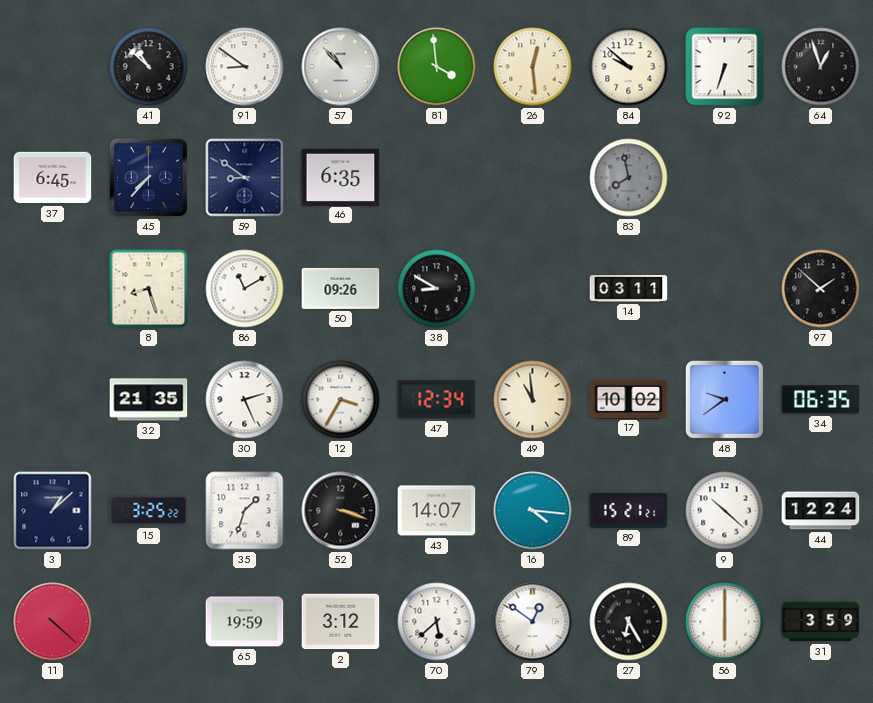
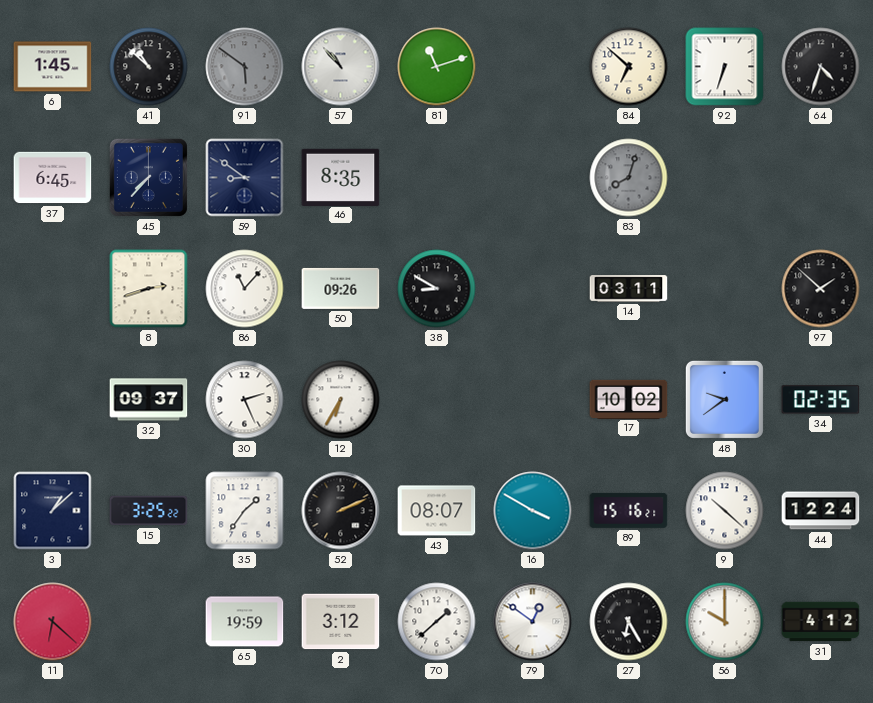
6: none -> 1:45 (53, 67)
91: 8:51 -> 5:51 (245, 67)
91 dial: white -> grey (245, 67)
81: 3:59 -> 11:12 (437, 67)
26: 12:29 -> none (533, 67)
84: 9:52 -> 6:52 (629, 67)
64: 12:57 -> 4:33 (821, 67)
46: 6:35 -> 8:35 (341, 177)
83: 7:58 -> 8:03 (629, 178)
8: 8:27 -> 2:42 (149, 289)
86: 11:10 -> 11:07 (245, 289)
32: 21:35 -> 09:37 (149, 400)
12: 3:35 -> 6:35 (341, 400)
47: 12:34 -> none (437, 400)
49: 10:59 -> none (533, 400)
34: 06:35 -> 02:35 (821, 400)
35: 1:33 -> 1:36 (245, 511)
52: 3:18 -> 2:11 (341, 511)
43: 14:07 -> 08:07 (437, 511)
16: 4:16 -> 3:50 (533, 511)
89: 15:21 -> 15:16 (629, 510)
11: 4:22 -> 6:22 (53, 622)
70: 5:38 -> 1:38 (437, 622)
56: 6:00 -> 10:00 (725, 622)
31: 3:59 -> 4:12 (821, 622)
